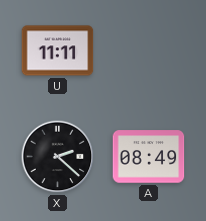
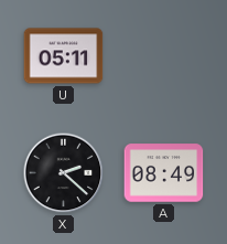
U: 11:11 -> 05:11 (64, 56)
